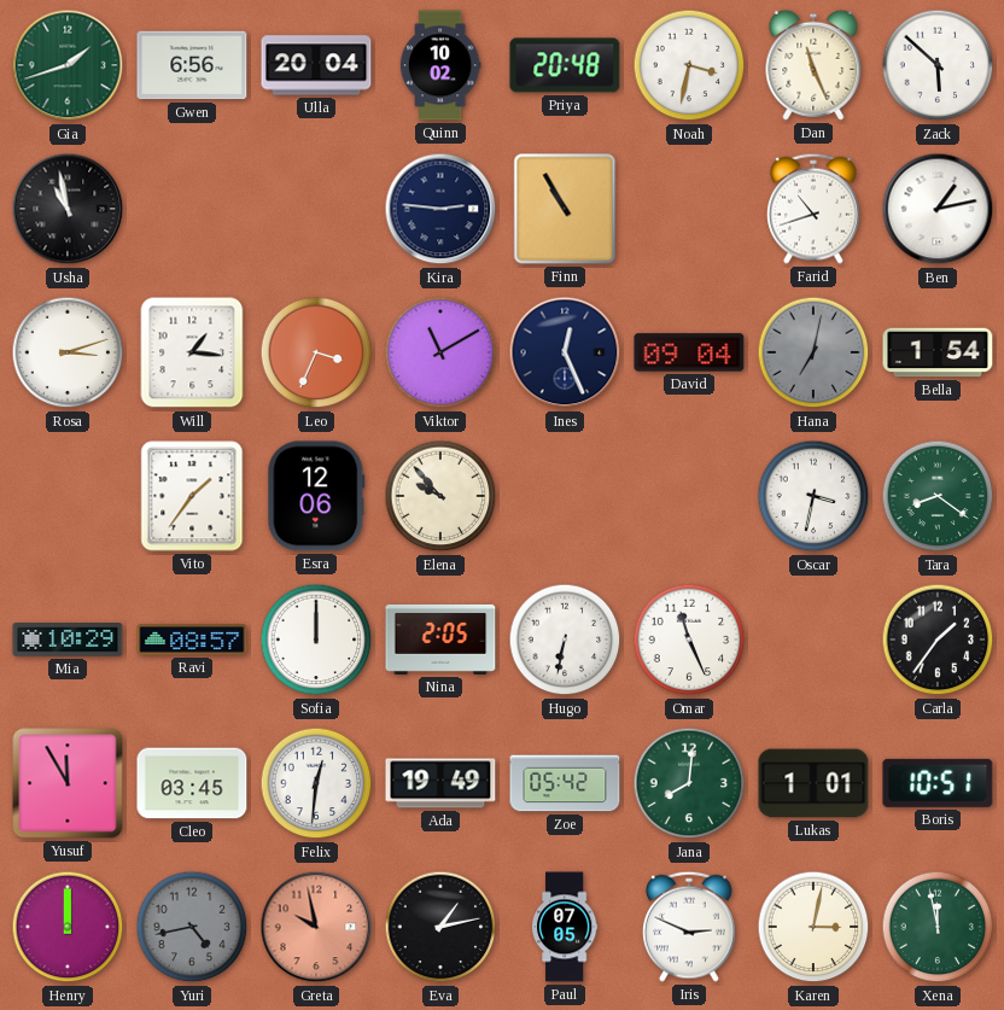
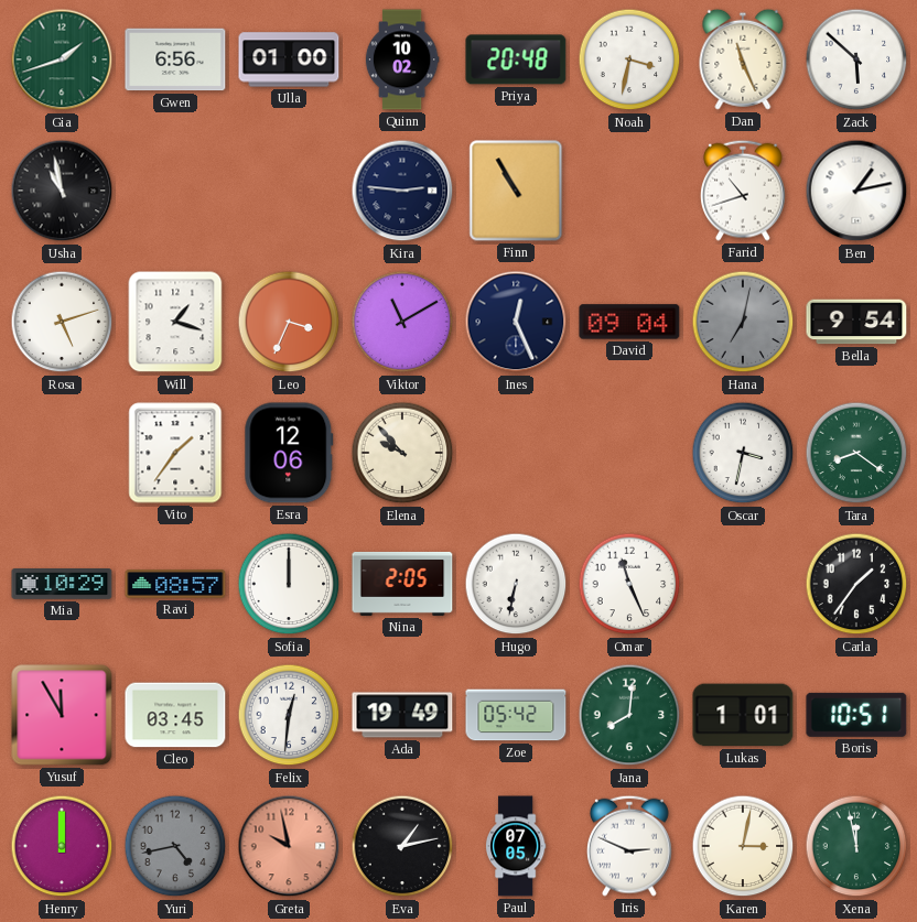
Ulla: 20:04 -> 01:00 (289, 59)
Rosa: 3:12 -> 5:12 (62, 322)
Will: 1:16 -> 1:18 (175, 322)
Bella: 1:54 -> 9:54 (856, 322)
